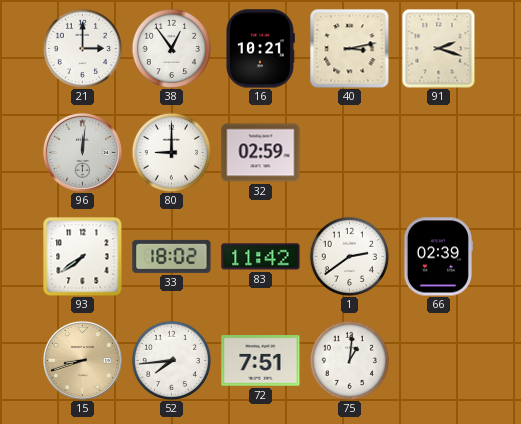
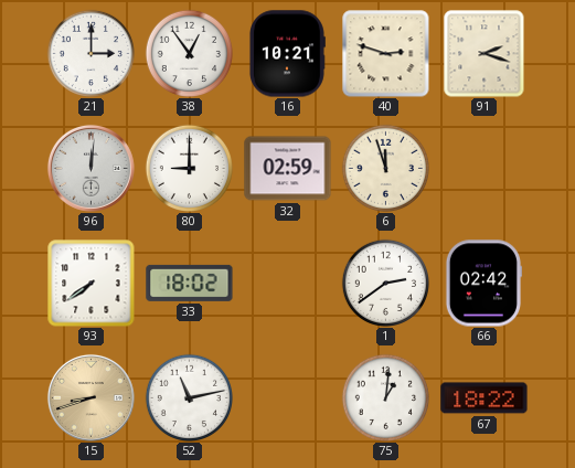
40: 3:13 -> 2:48 (386, 54)
6: none -> 11:57 (385, 168)
83: 11:42 -> none (261, 257)
66: 02:39 -> 02:42 (482, 284)
52: 7:44 -> 11:13 (189, 397)
72: 7:51 -> none (261, 361)
67: none -> 18:22 (485, 398)
